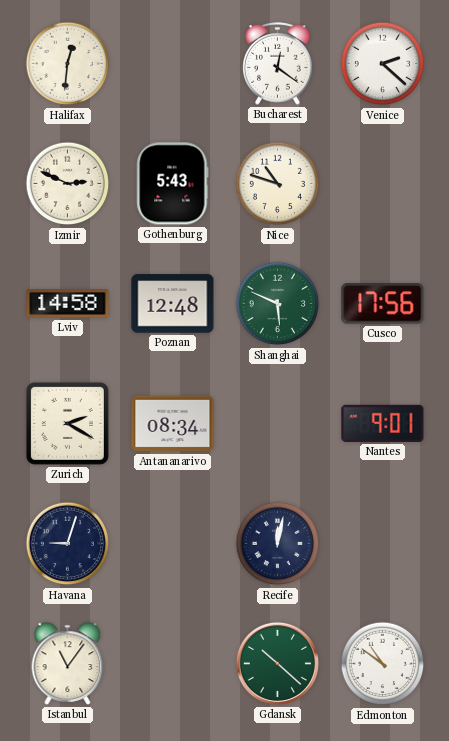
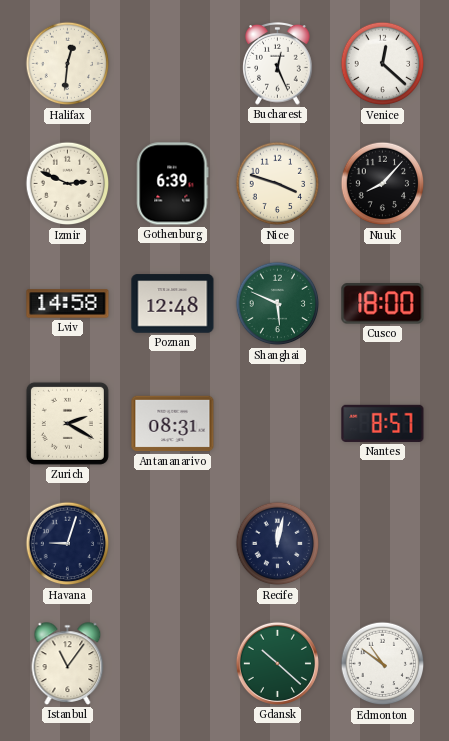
Bucharest: 12:21 -> 12:26 (278, 64)
Venice: 2:22 -> 12:22 (383, 64)
Gothenburg: 5:43 -> 6:39 (173, 184)
Nice: 10:48 -> 3:48 (278, 184)
Nuuk: none -> 8:07 (383, 184)
Cusco: 17:56 -> 18:00 (383, 304)
Antananarivo: 08:34 -> 08:31 (173, 424)
Nantes: 9:01 -> 8:57 (383, 423)
